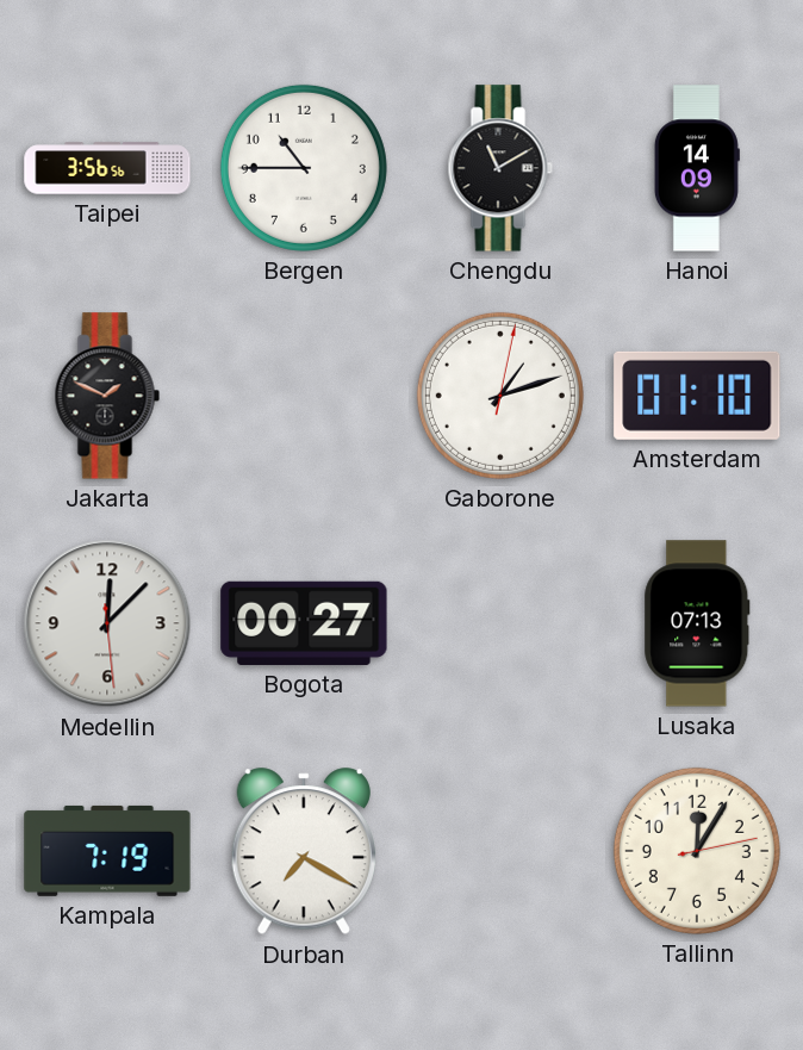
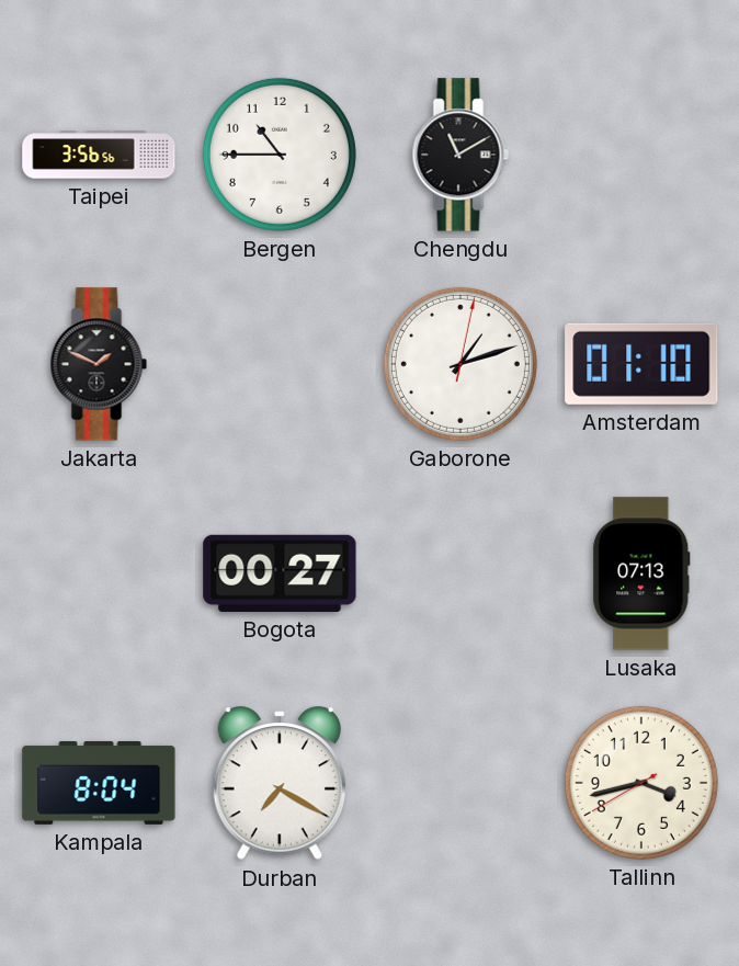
Hanoi: 14:09 -> none (697, 168)
Medellin: 12:07 -> none (107, 623)
Kampala: 7:19 -> 8:04 (99, 783)
Tallinn: 12:05 -> 3:42 (641, 783)
